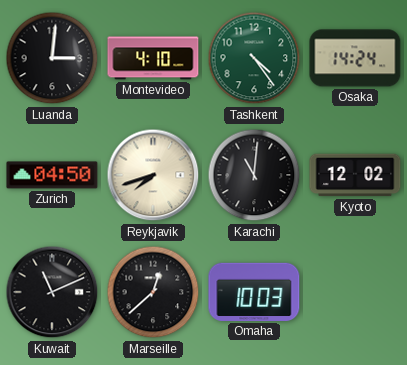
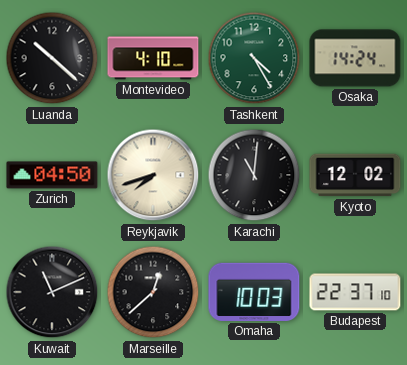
Luanda: 3:01 -> 10:22 (52, 58)
Tashkent: 4:24 -> 4:25 (254, 58)
Budapest: none -> 22:37 (355, 292)
